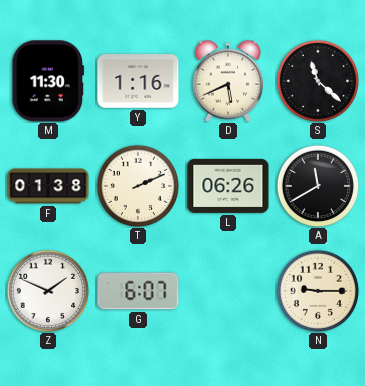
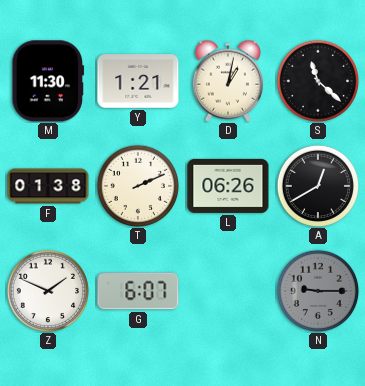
Y: 1:16 -> 1:21 (138, 81)
D: 5:41 -> 1:02 (228, 81)
A: 11:40 -> 12:40 (317, 185)
N dial: cream -> grey (317, 290)
